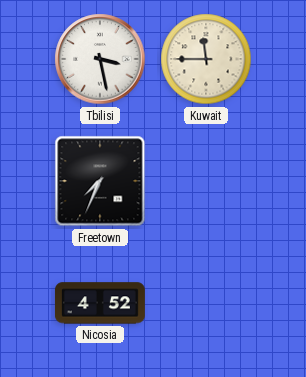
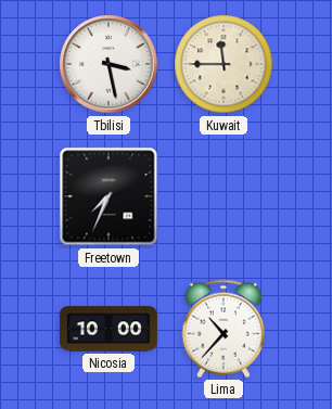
Nicosia: 4:52 -> 10:00 (108, 329)
Lima: none -> 10:37 (224, 329)
